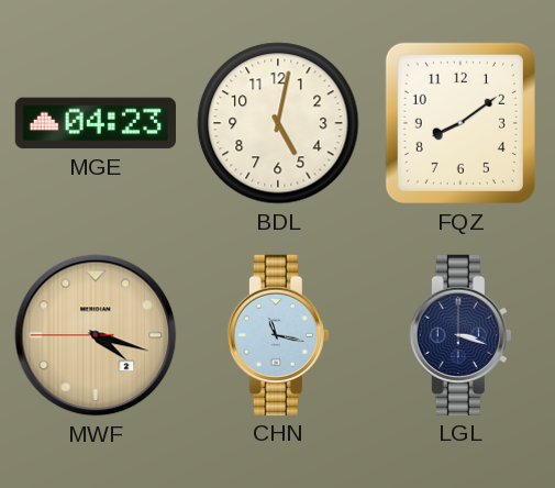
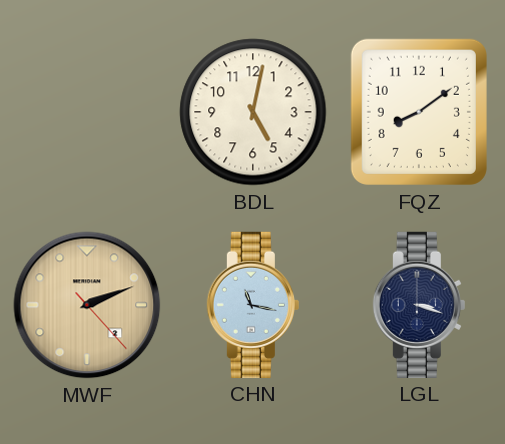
MGE: 04:23 -> none (96, 123)
MWF: 4:17 -> 2:11 (87, 305)
